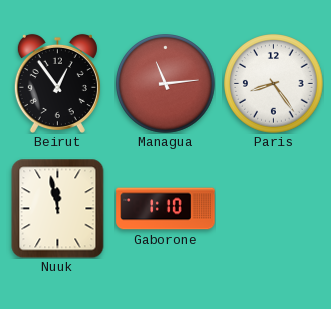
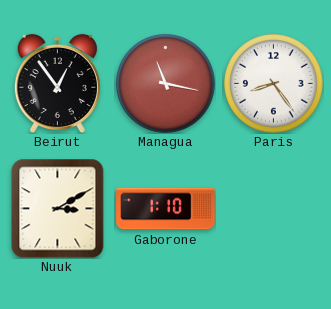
Managua: 11:14 -> 11:17 (166, 84)
Nuuk: 11:58 -> 3:10 (58, 208)
